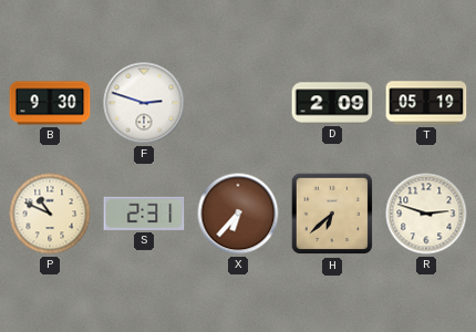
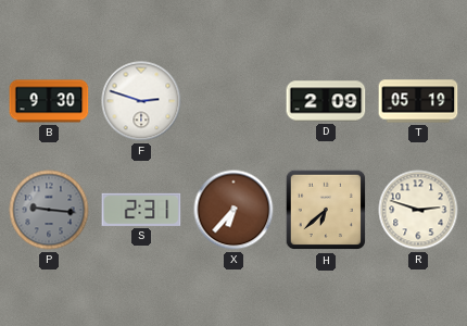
P: 10:49 -> 9:16 (49, 210)
P dial: cream -> grey (49, 210)
